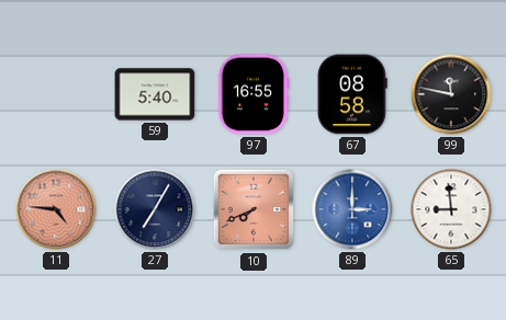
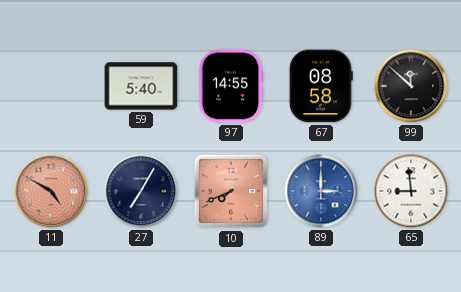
97: 16:55 -> 14:55 (231, 86)
99: 11:47 -> 11:52 (411, 86)
11: 4:46 -> 4:50 (51, 191)
